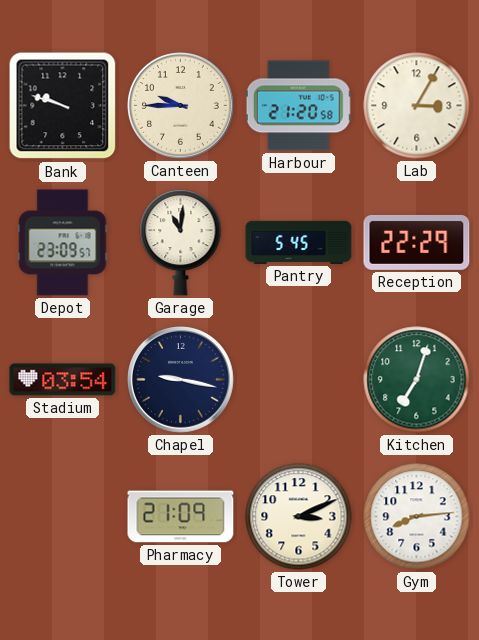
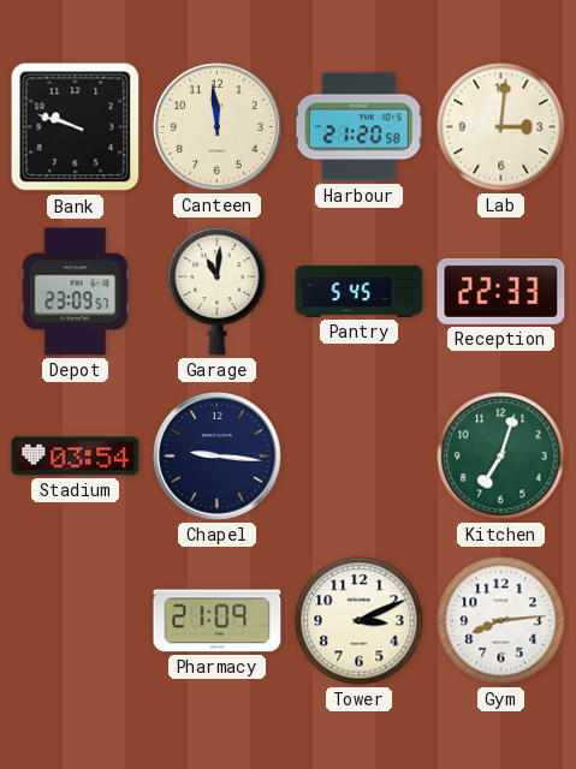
Canteen: 9:45 -> 11:59 (218, 127)
Lab: 3:05 -> 3:01 (501, 127)
Reception: 22:29 -> 22:33 (501, 291)
Chapel: 9:17 -> 9:16 (218, 457)
